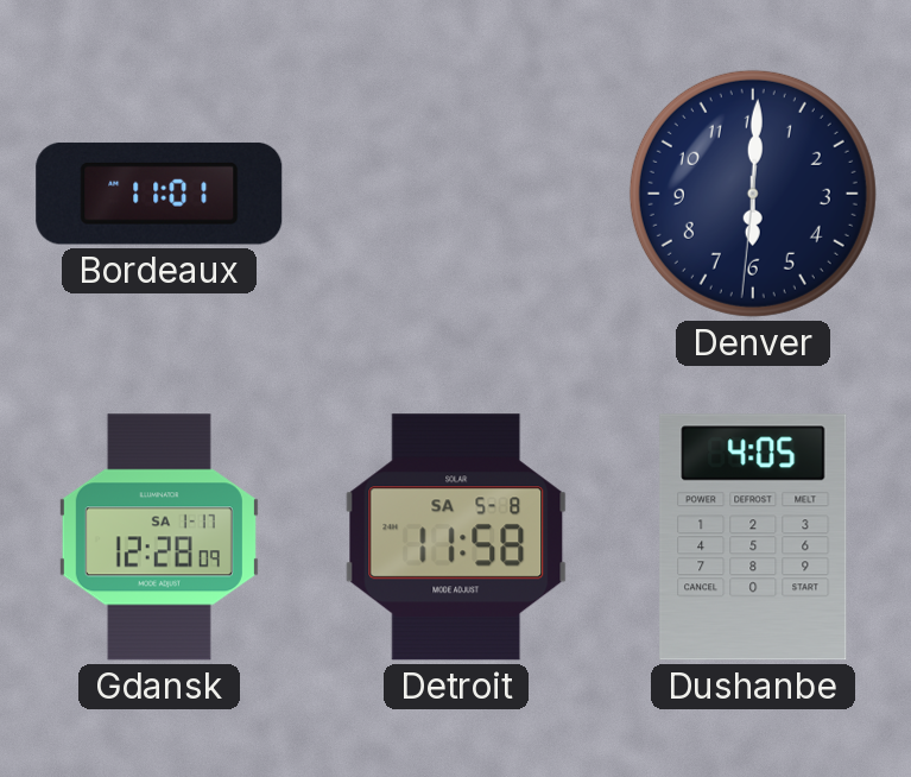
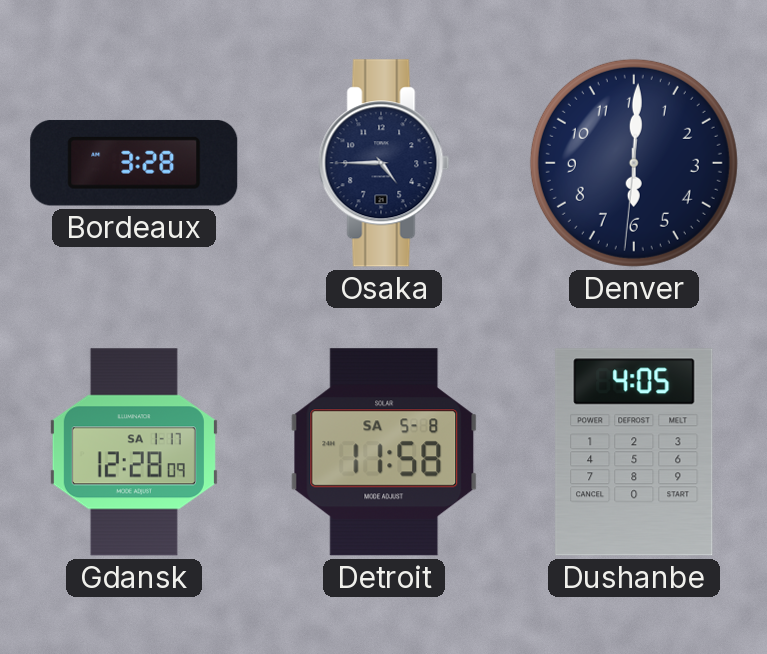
Bordeaux: 11:01 -> 3:28 (134, 163)
Osaka: none -> 4:45 (384, 163)
